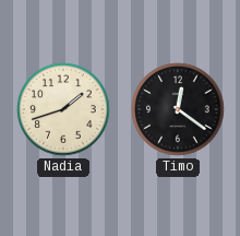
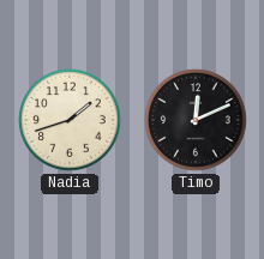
Timo: 12:21 -> 12:11 (196, 120)
